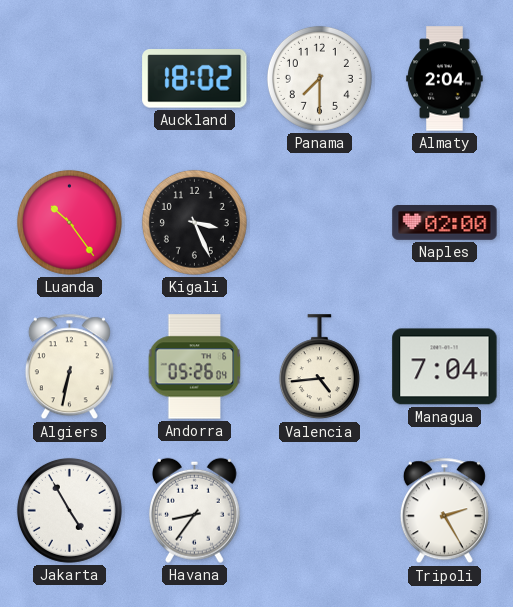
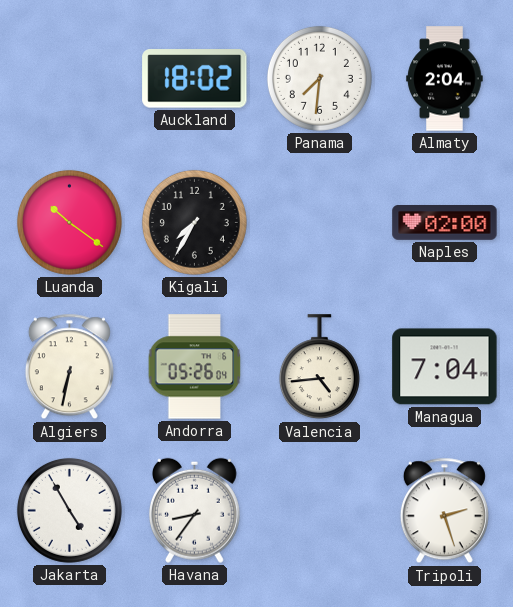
Panama: 7:30 -> 7:31 (319, 78)
Luanda: 10:24 -> 10:21 (69, 222)
Kigali: 3:26 -> 7:35 (194, 222)
Tripoli: 2:25 -> 2:27 (444, 511)
